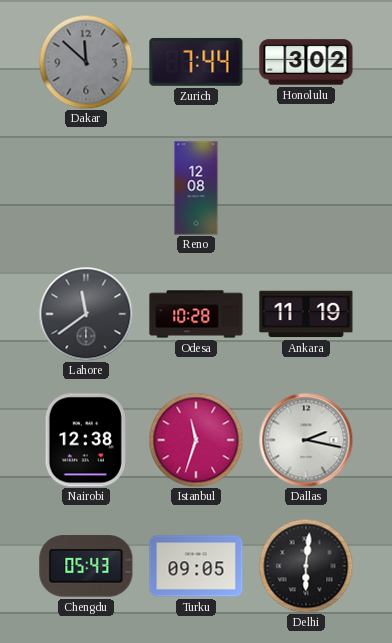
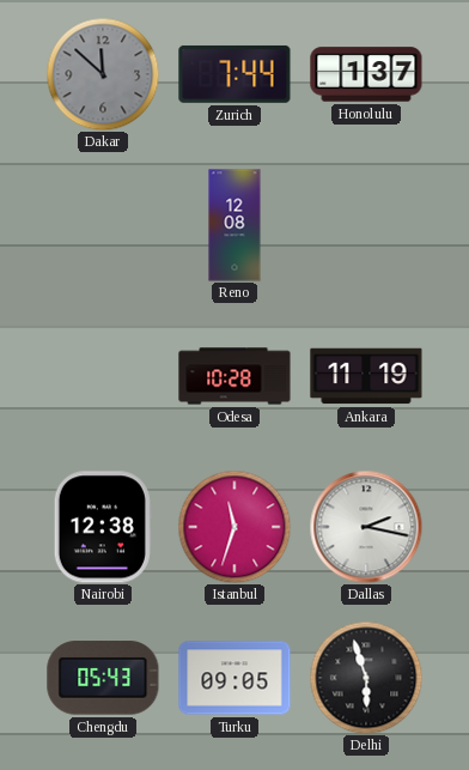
Honolulu: 3:02 -> 1:37 (366, 74)
Lahore: 11:39 -> none (86, 314)
Delhi: 6:01 -> 5:57 (366, 678)
